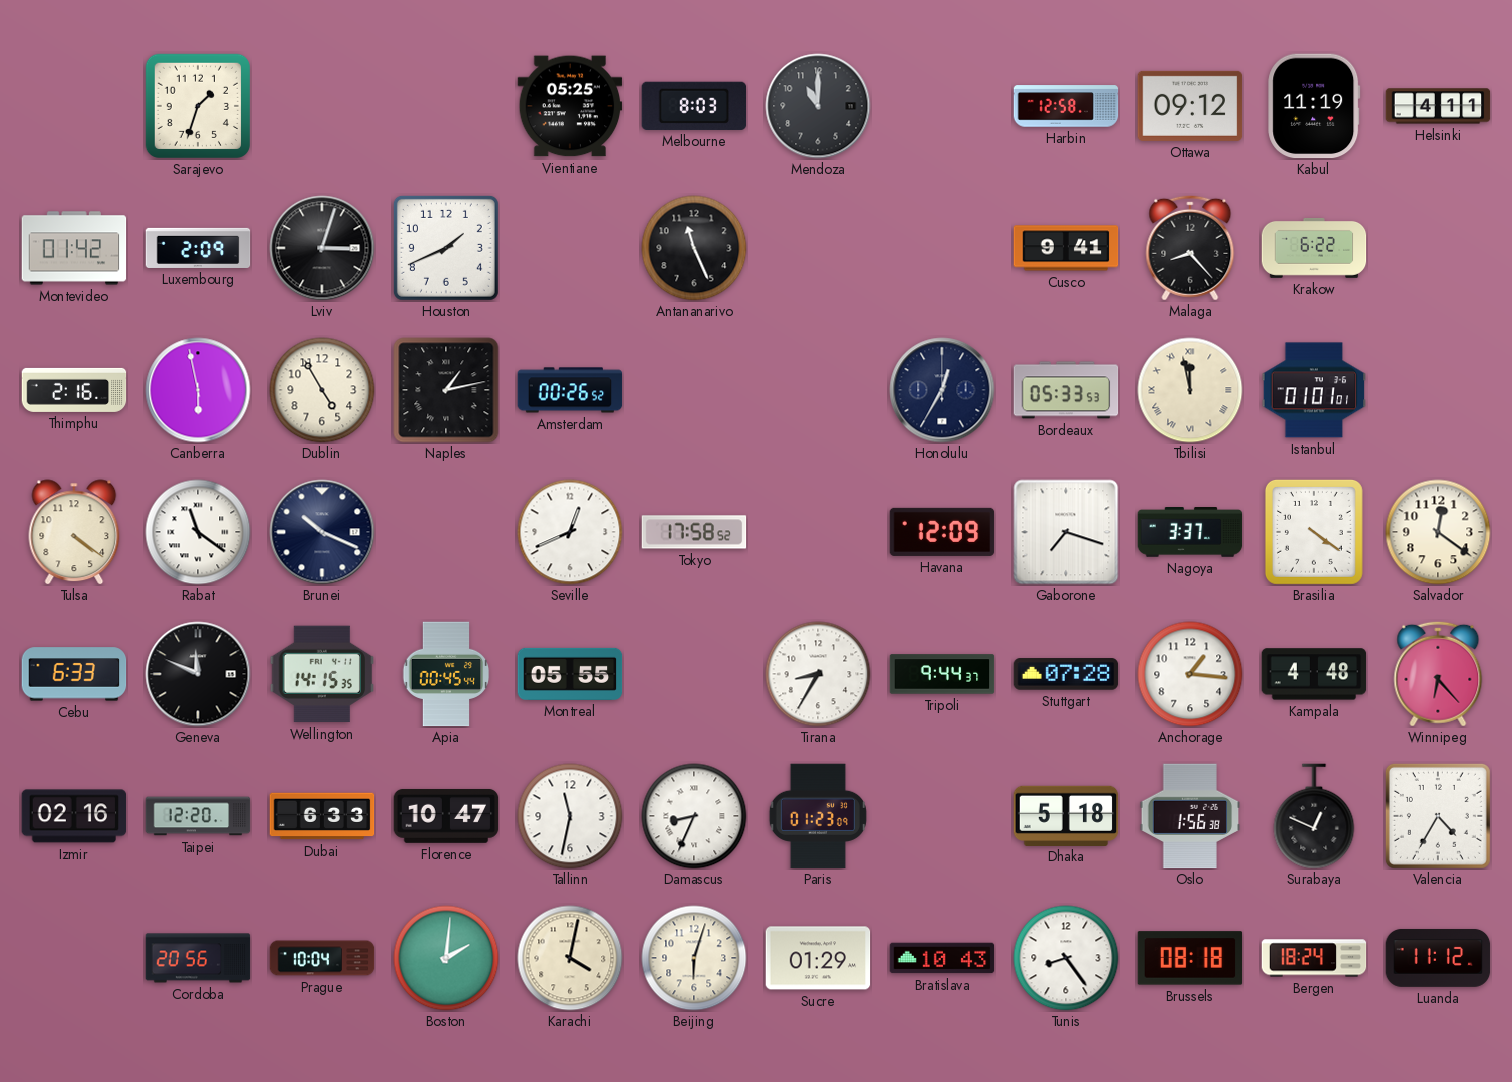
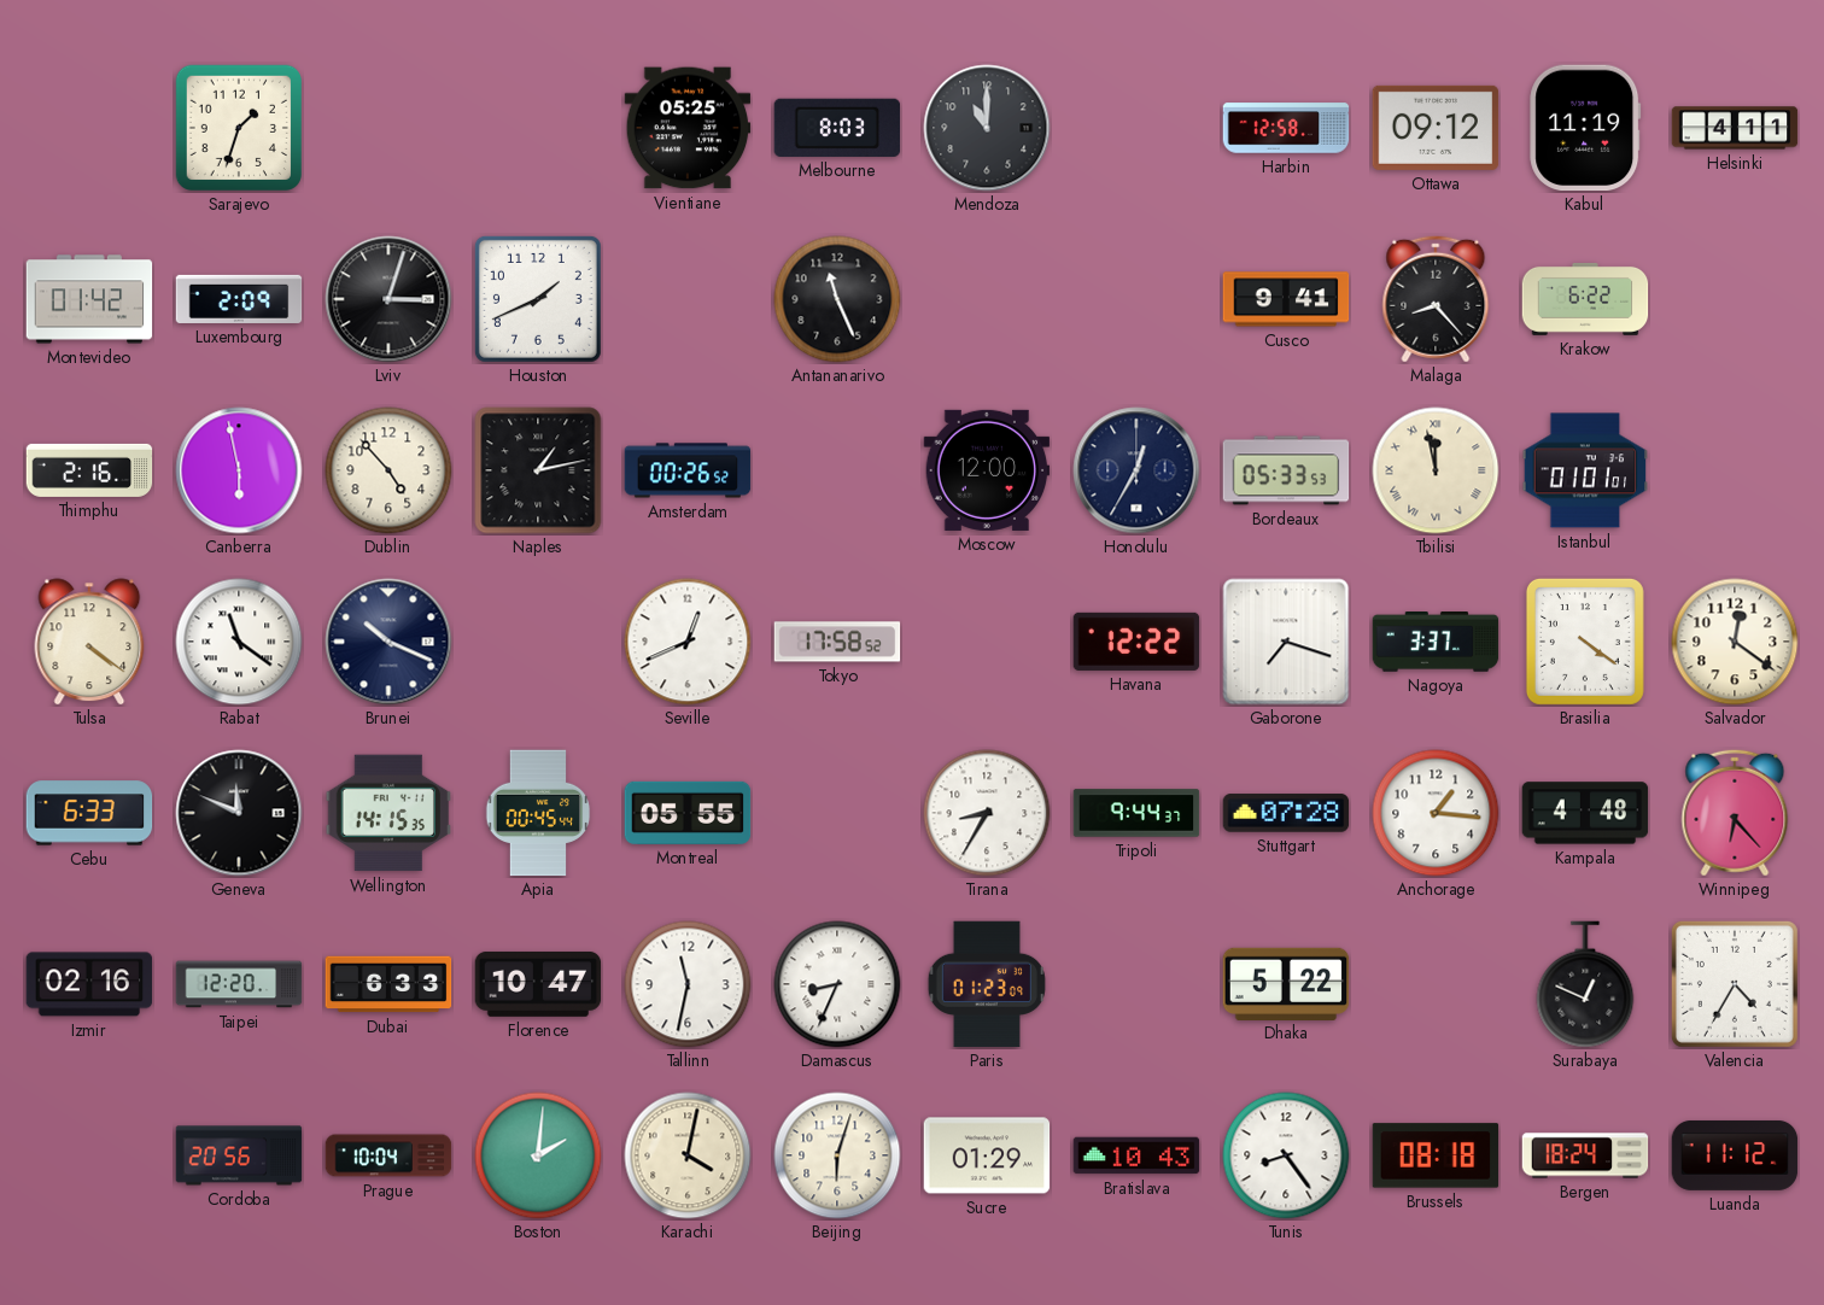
Dublin: 4:55 -> 4:53 (388, 470)
Moscow: none -> 12:00 (987, 470)
Havana: 12:09 -> 12:22 (1136, 642)
Dhaka: 5:18 -> 5:22 (1286, 983)
Oslo: 1:56 -> none (1190, 816)
